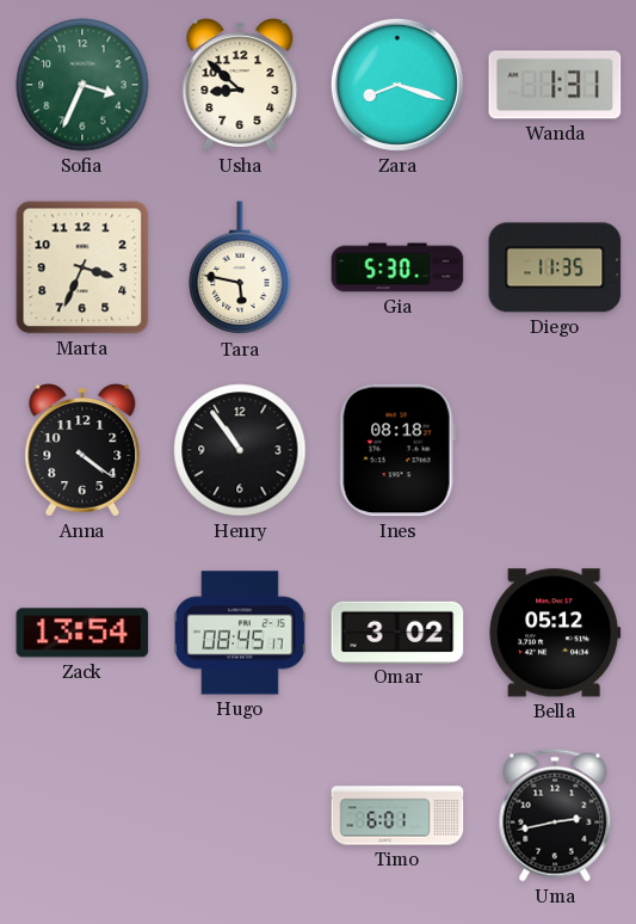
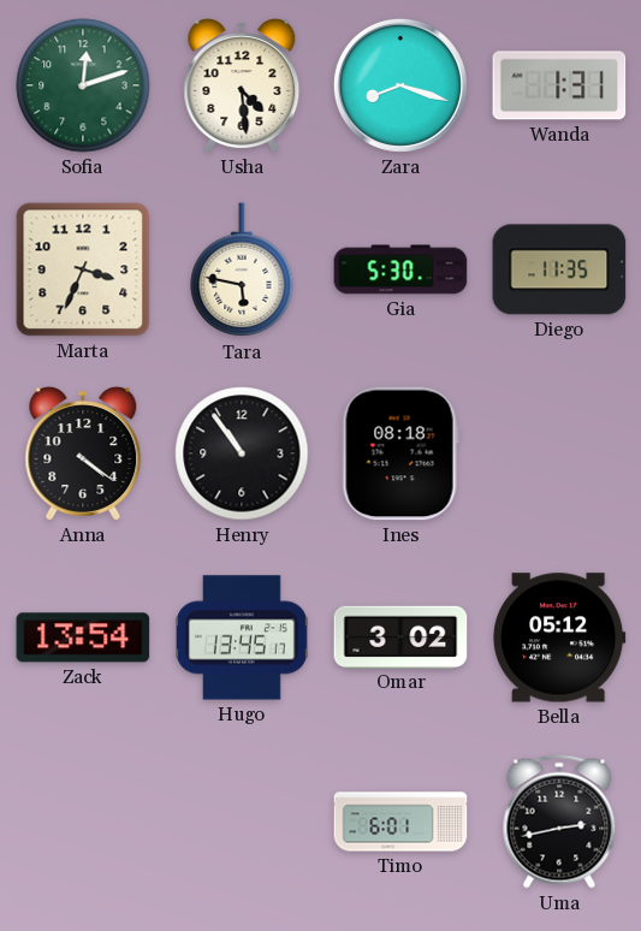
Sofia: 3:34 -> 12:12 (83, 85)
Usha: 8:52 -> 4:29 (242, 85)
Hugo: 08:45 -> 13:45 (242, 638)
